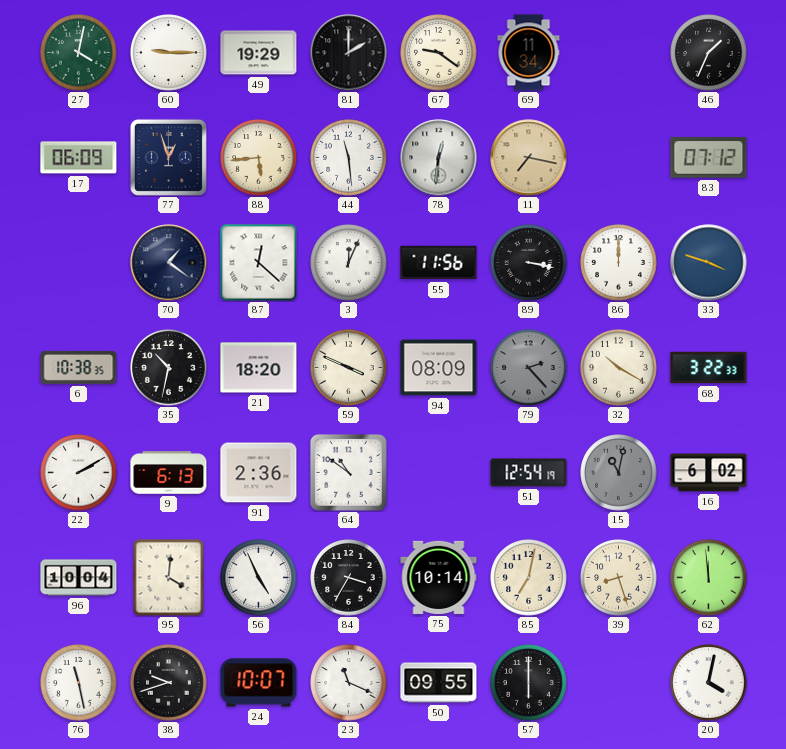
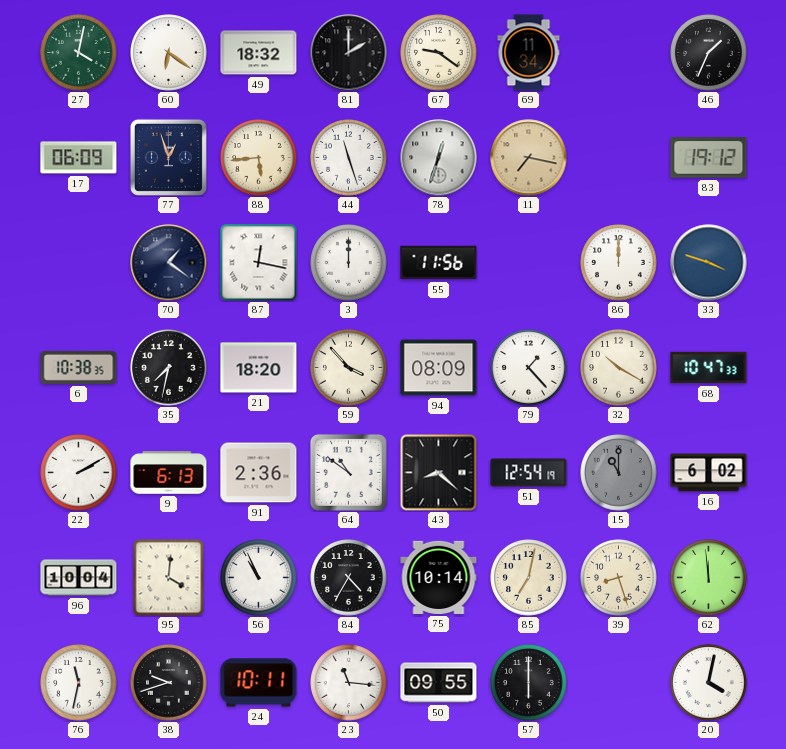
60: 9:15 -> 6:21 (169, 53)
49: 19:29 -> 18:32 (259, 53)
44: 11:29 -> 11:27 (349, 158)
78: 12:31 -> 12:33 (439, 158)
83: 07:12 -> 19:12 (709, 158)
87: 12:22 -> 12:17 (259, 263)
3: 12:04 -> 12:00 (349, 263)
89: 3:17 -> none (529, 263)
35: 10:32 -> 7:32 (169, 368)
59: 3:49 -> 3:53 (349, 368)
79: 2:23 -> 1:23 (529, 368)
79 dial: grey -> white (529, 368)
68: 3:22 -> 10:47 (709, 368)
43: none -> 8:22 (439, 473)
15: 11:02 -> 11:00 (619, 473)
56: 4:56 -> 10:56 (259, 578)
84: 3:35 -> 4:35 (349, 578)
76: 11:28 -> 11:32 (79, 683)
24: 10:07 -> 10:11 (259, 683)
23: 11:19 -> 11:16 (349, 683)
